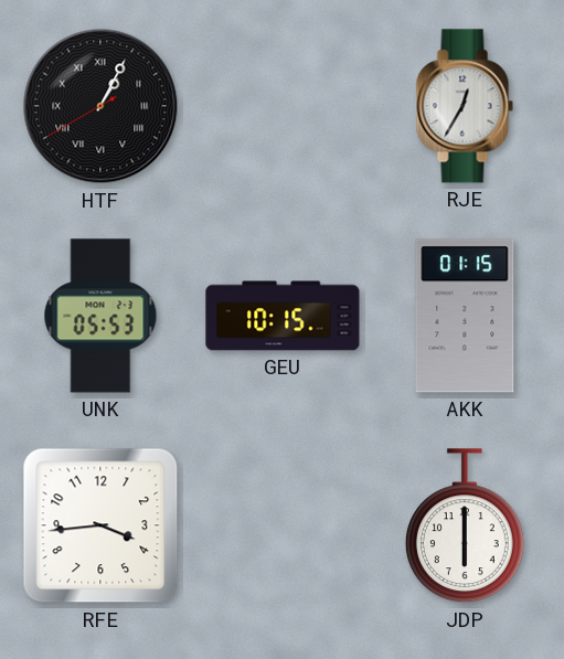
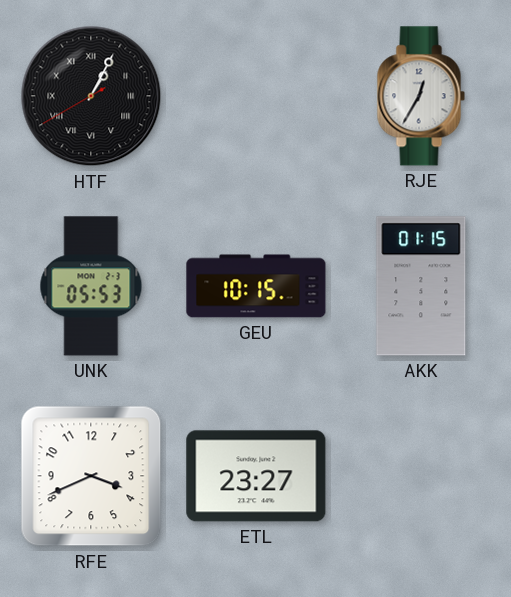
RFE: 3:44 -> 3:41 (91, 476)
ETL: none -> 23:27 (256, 476)
JDP: 6:00 -> none (465, 527)
